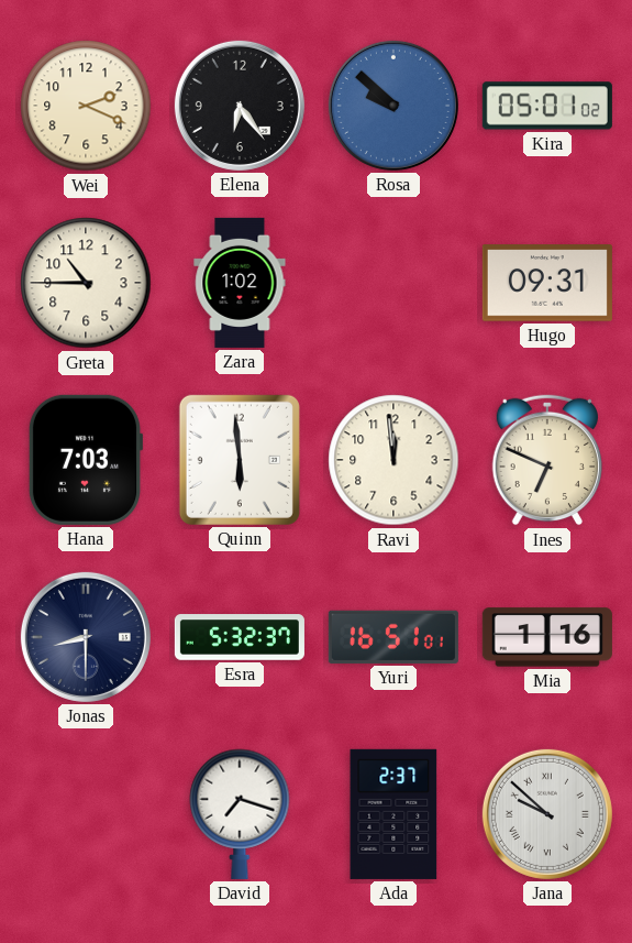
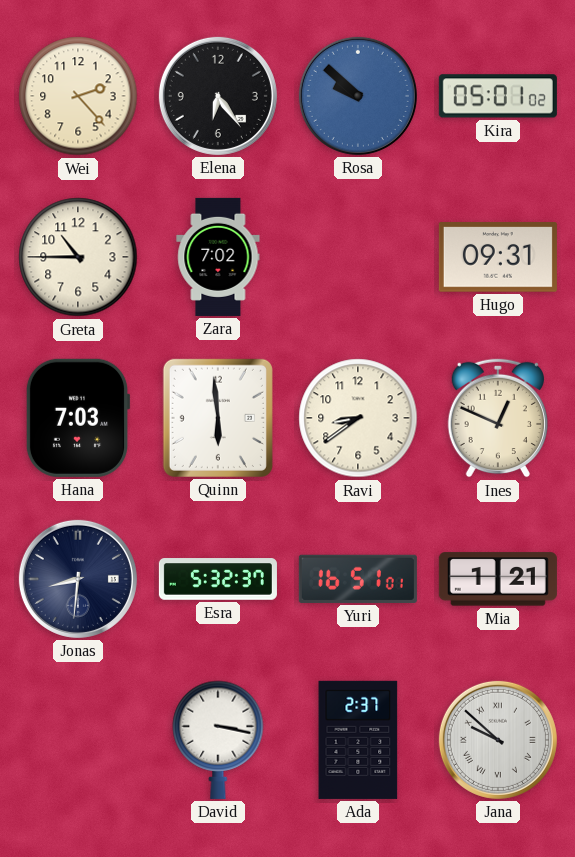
Wei: 2:19 -> 2:23 (78, 96)
Zara: 1:02 -> 7:02 (218, 257)
Ravi: 11:59 -> 8:39 (358, 418)
Ines: 6:49 -> 12:49 (498, 418)
Jonas: 8:30 -> 8:31 (78, 579)
Mia: 1:16 -> 1:21 (498, 579)
David: 7:18 -> 3:17 (218, 740)
